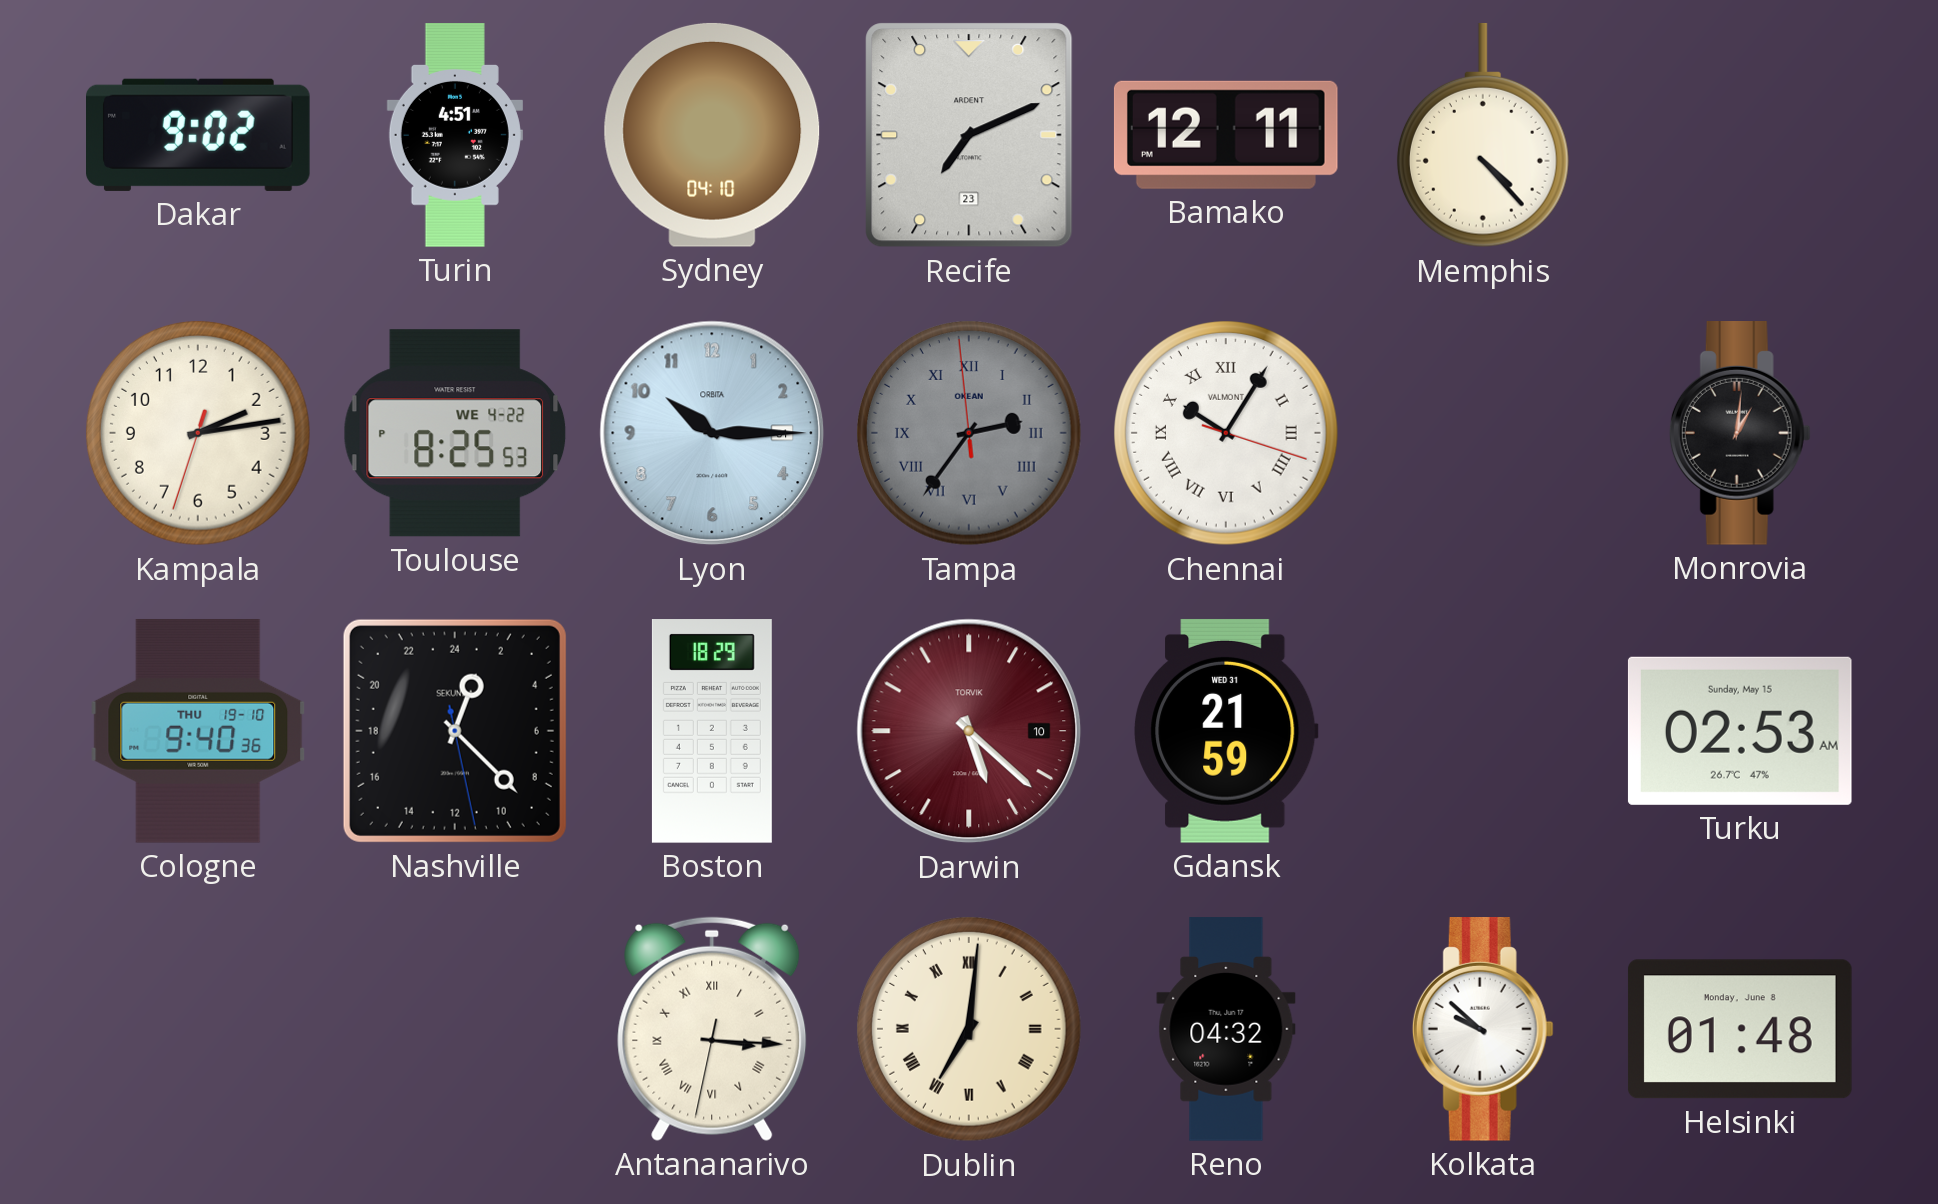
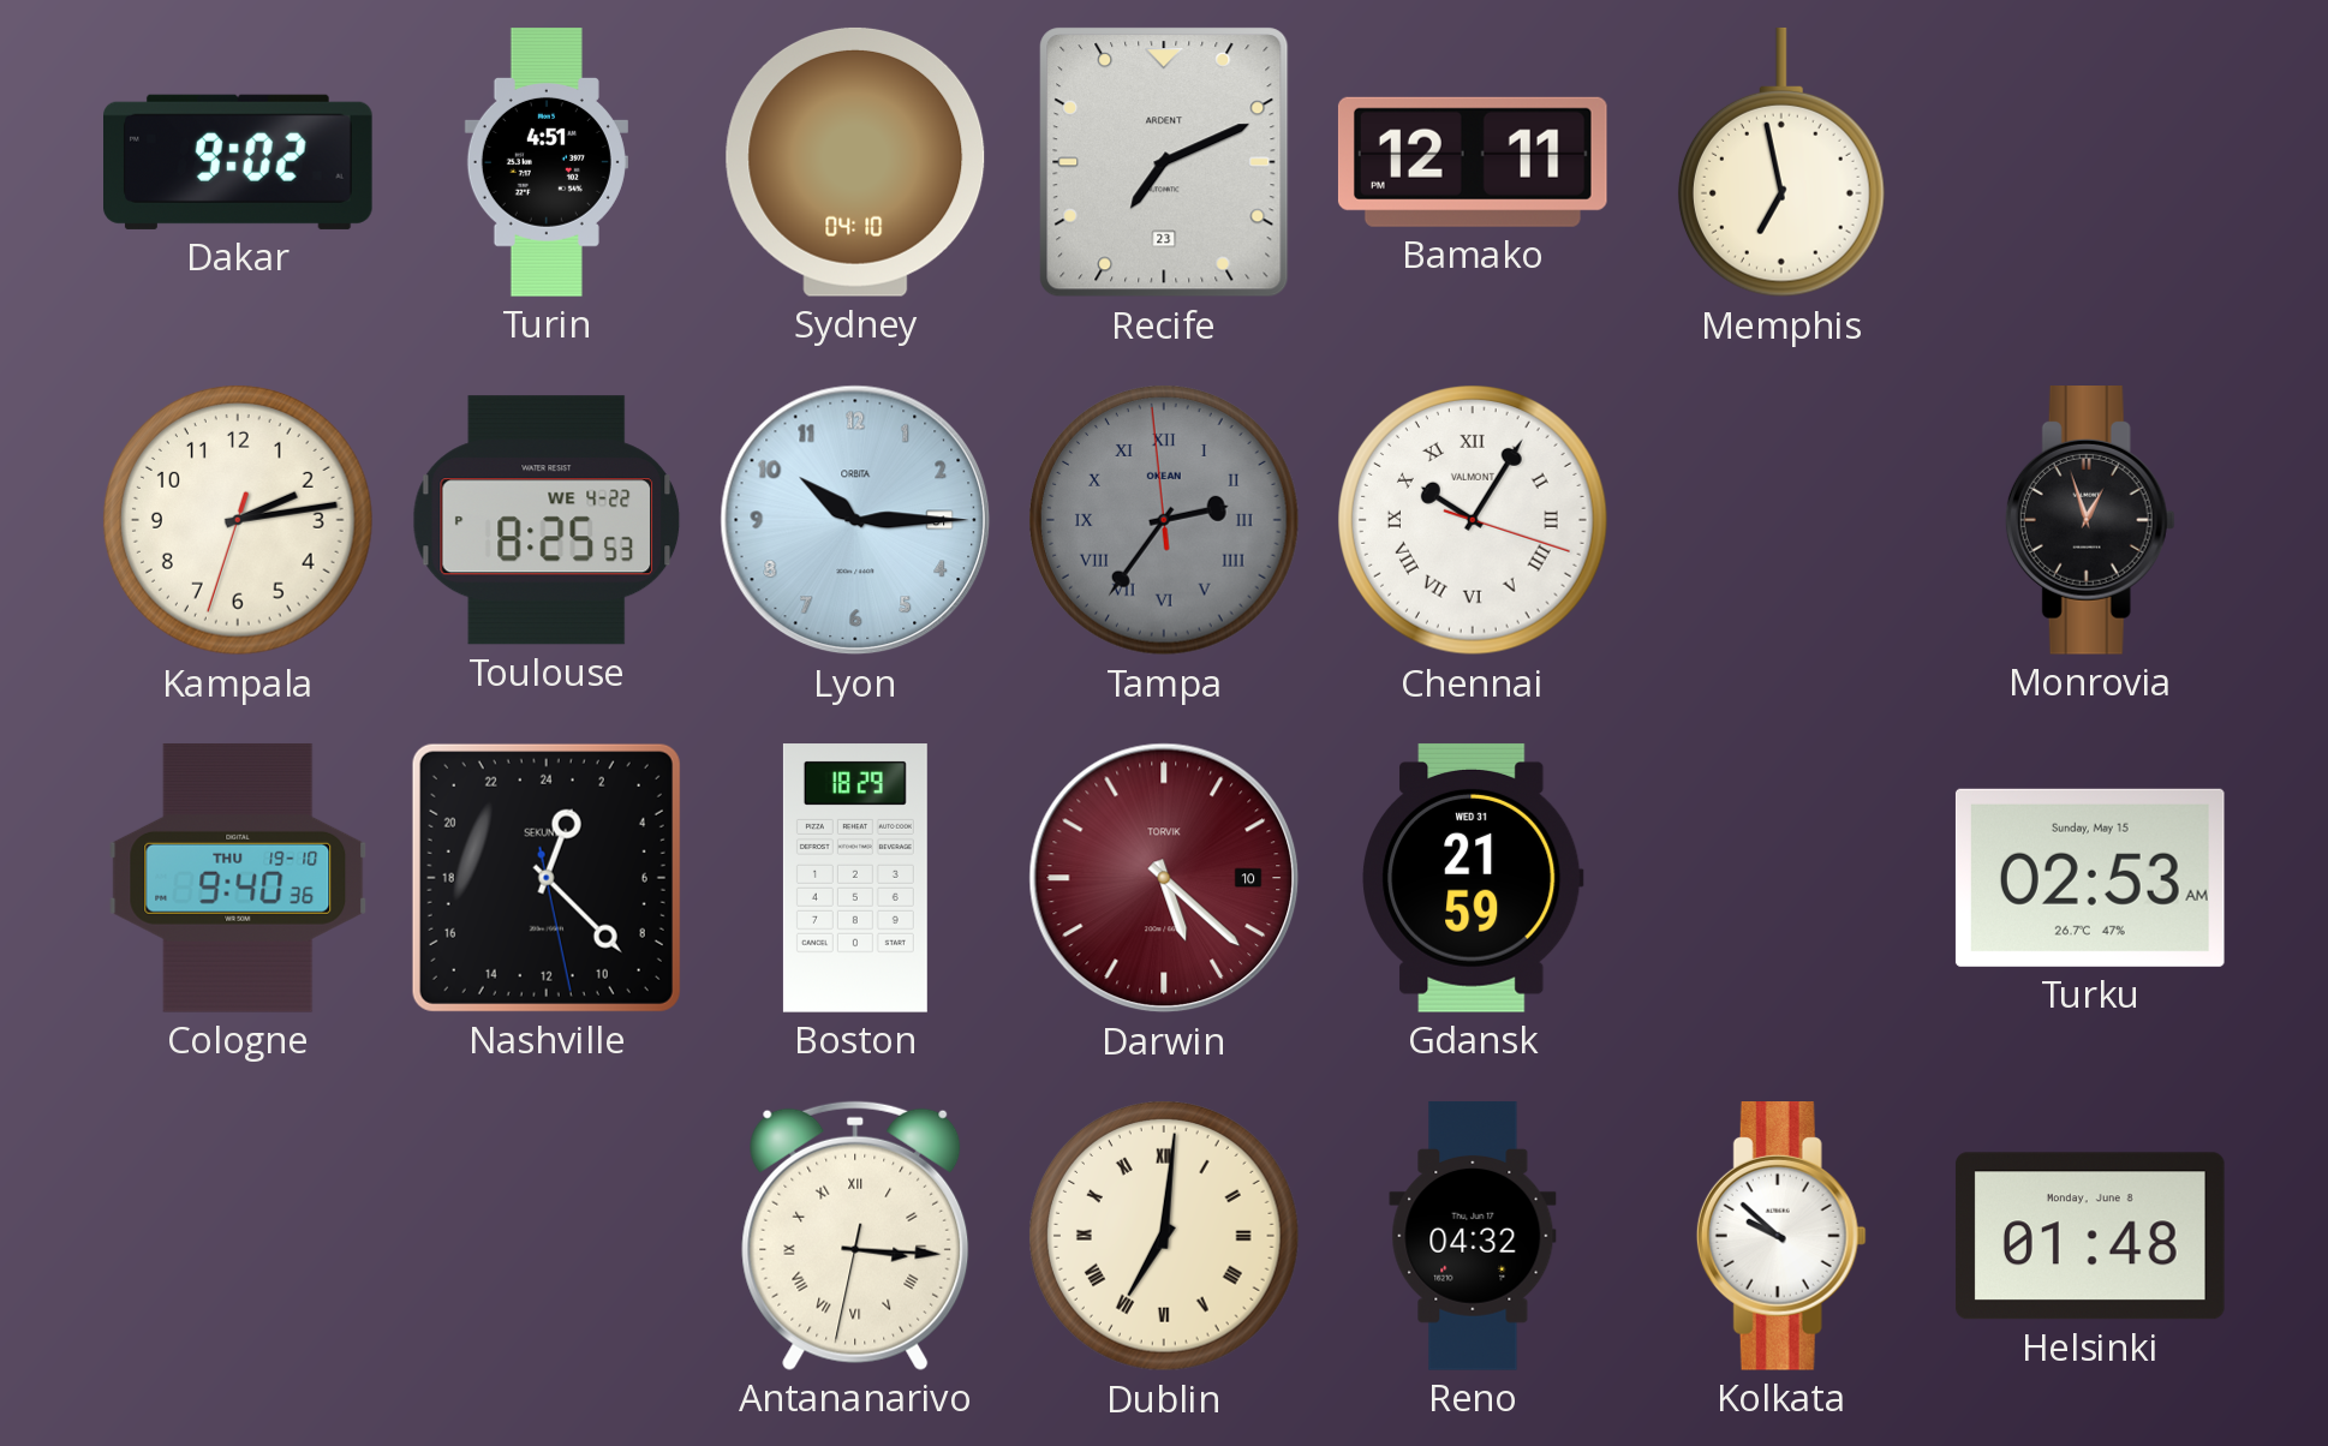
Memphis: 4:23 -> 6:58 (1781, 162)
Monrovia: 1:01 -> 12:57 (2090, 521)
